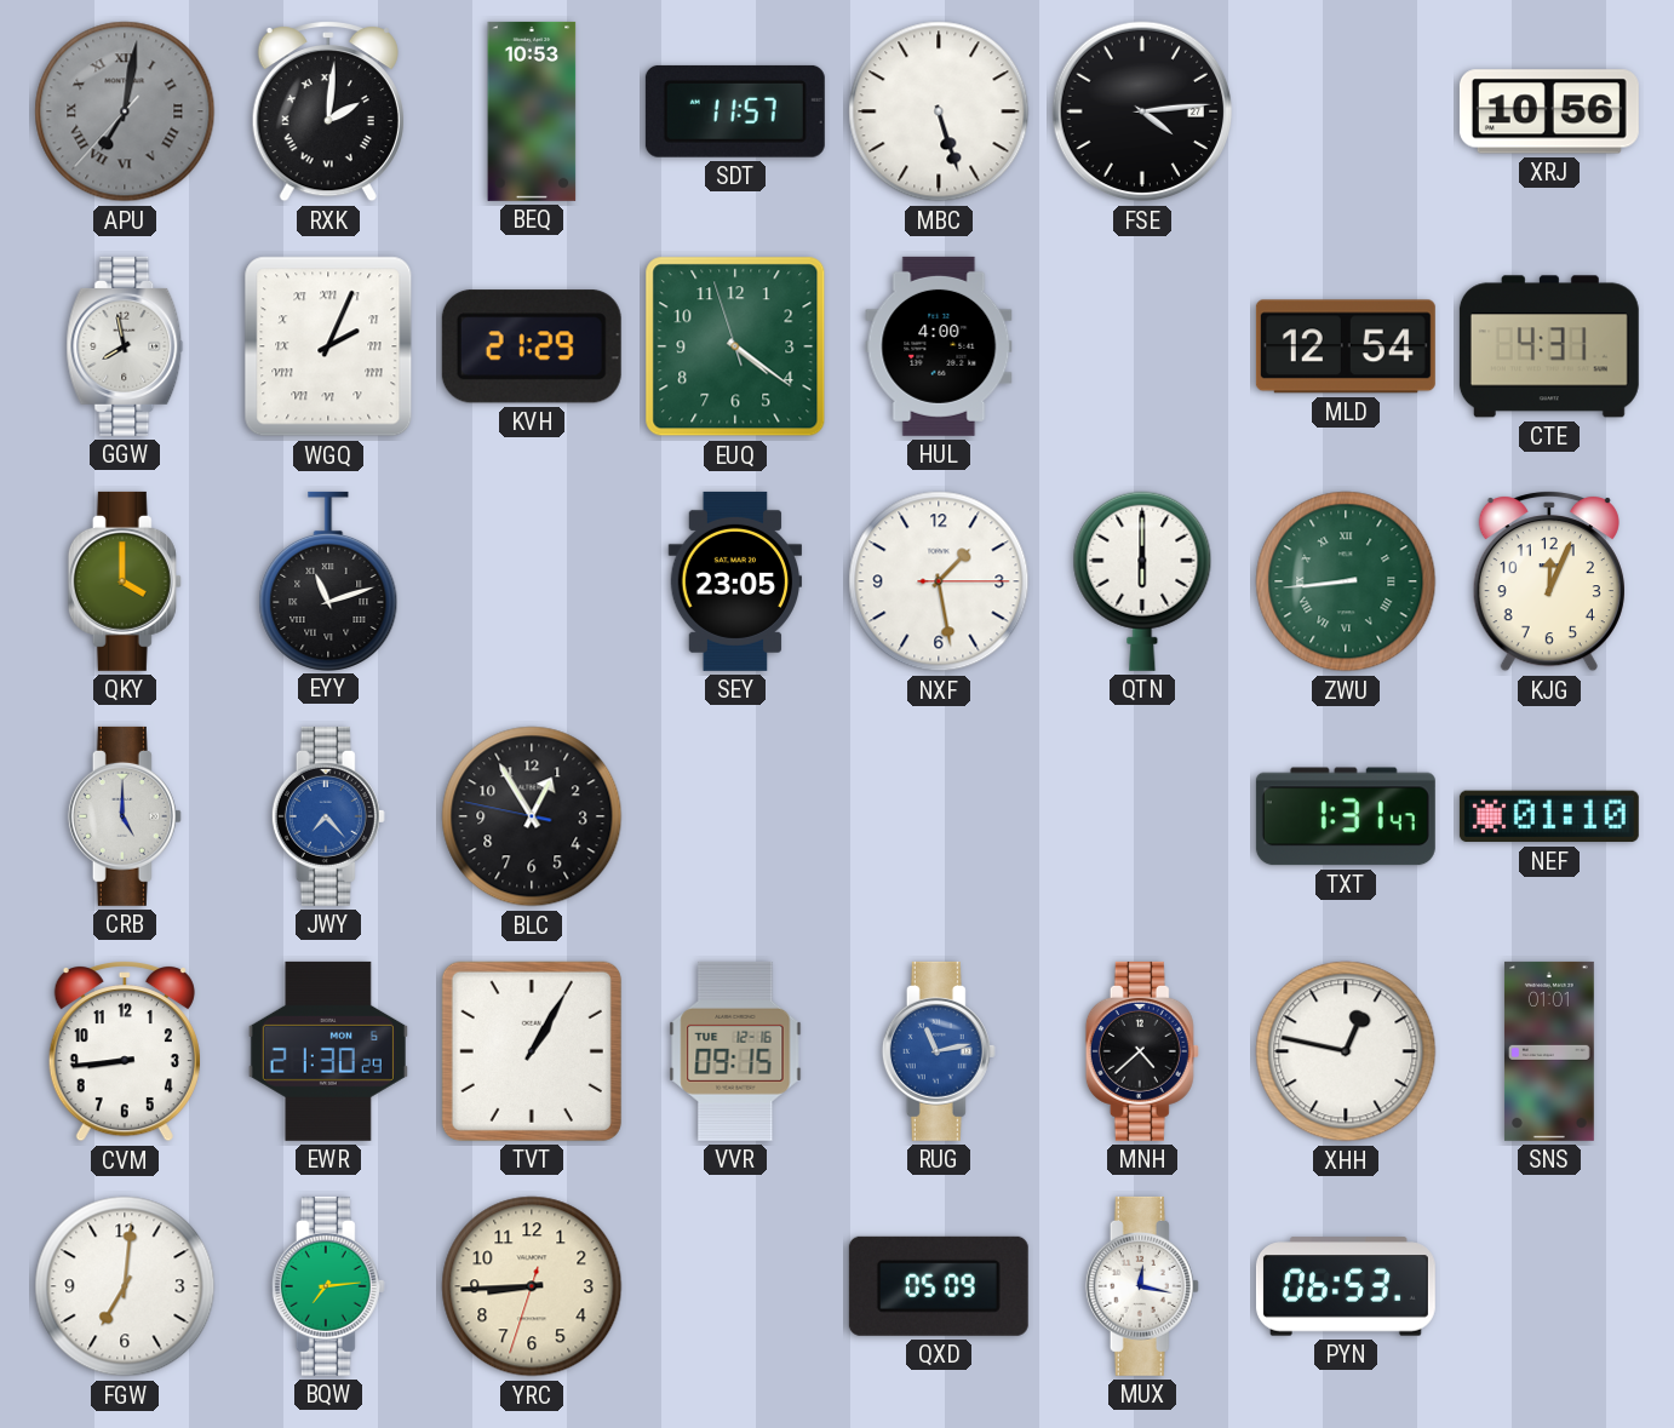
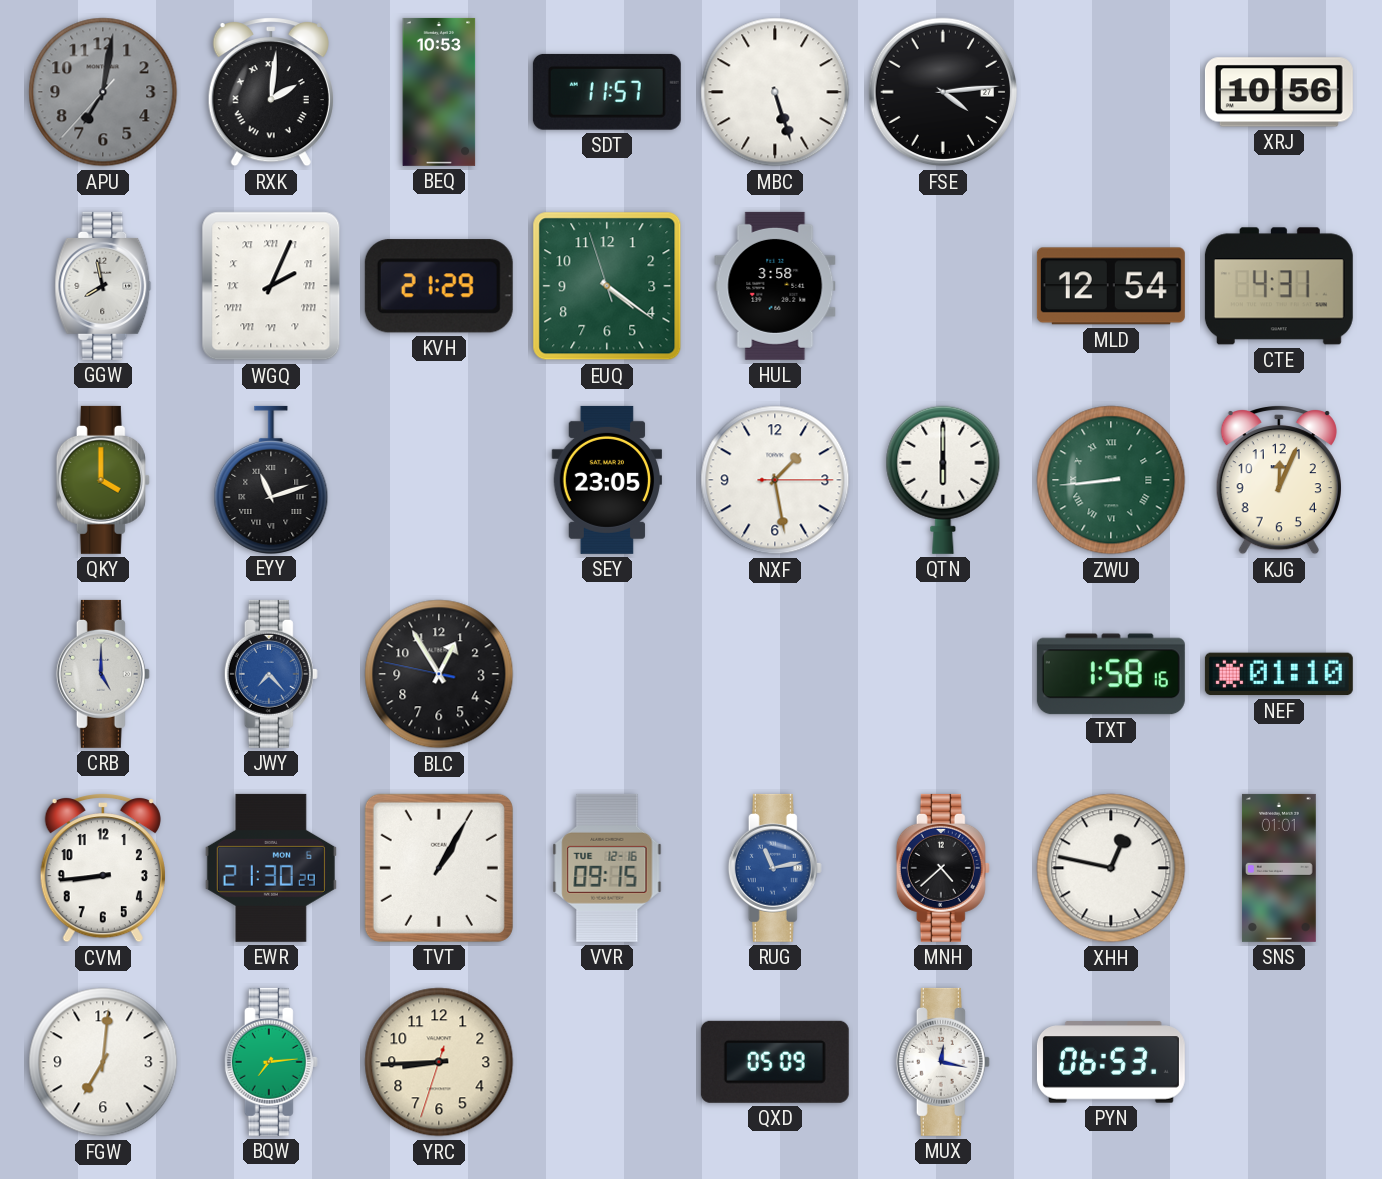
APU numerals: Roman -> Arabic (103, 92)
HUL: 4:00 -> 3:58 (775, 286)
TXT: 1:31 -> 1:58 (1111, 674)
